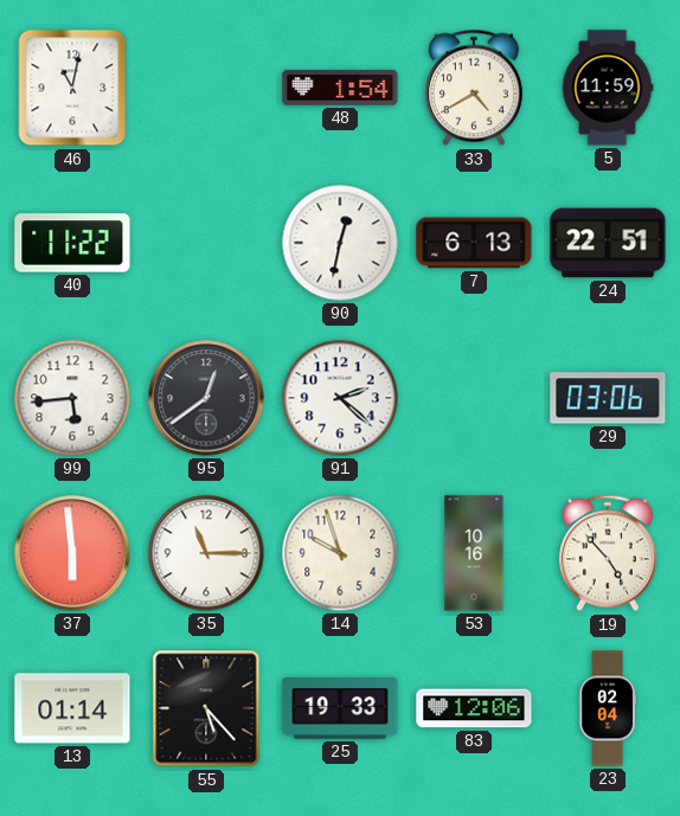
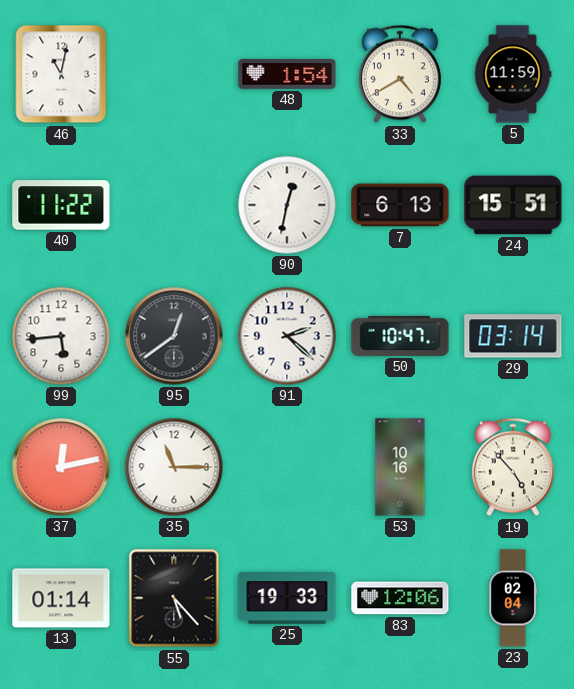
24: 22:51 -> 15:51 (513, 205)
50: none -> 10:47 (400, 336)
29: 03:06 -> 03:14 (513, 336)
37: 5:59 -> 12:13 (61, 467)
14: 9:57 -> none (340, 553)
